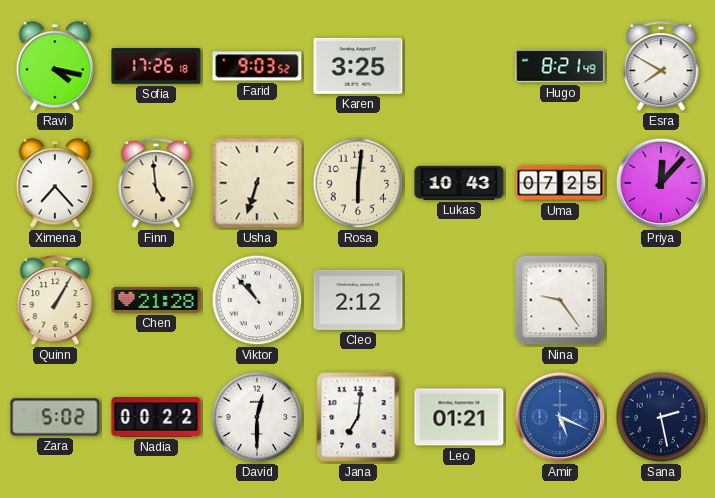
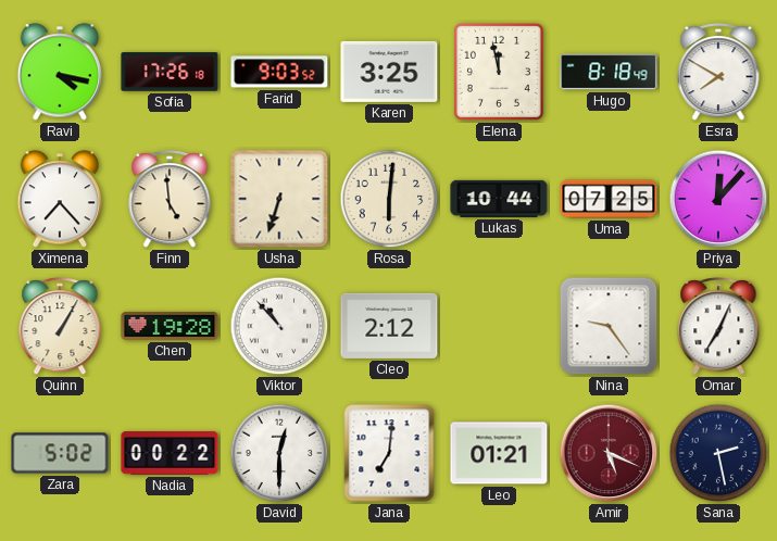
Elena: none -> 11:58 (499, 72)
Hugo: 8:21 -> 8:18 (609, 72)
Lukas: 10:43 -> 10:44 (499, 199)
Chen: 21:28 -> 19:28 (170, 326)
Omar: none -> 7:04 (718, 327)
Amir dial: blue -> burgundy (609, 453)
